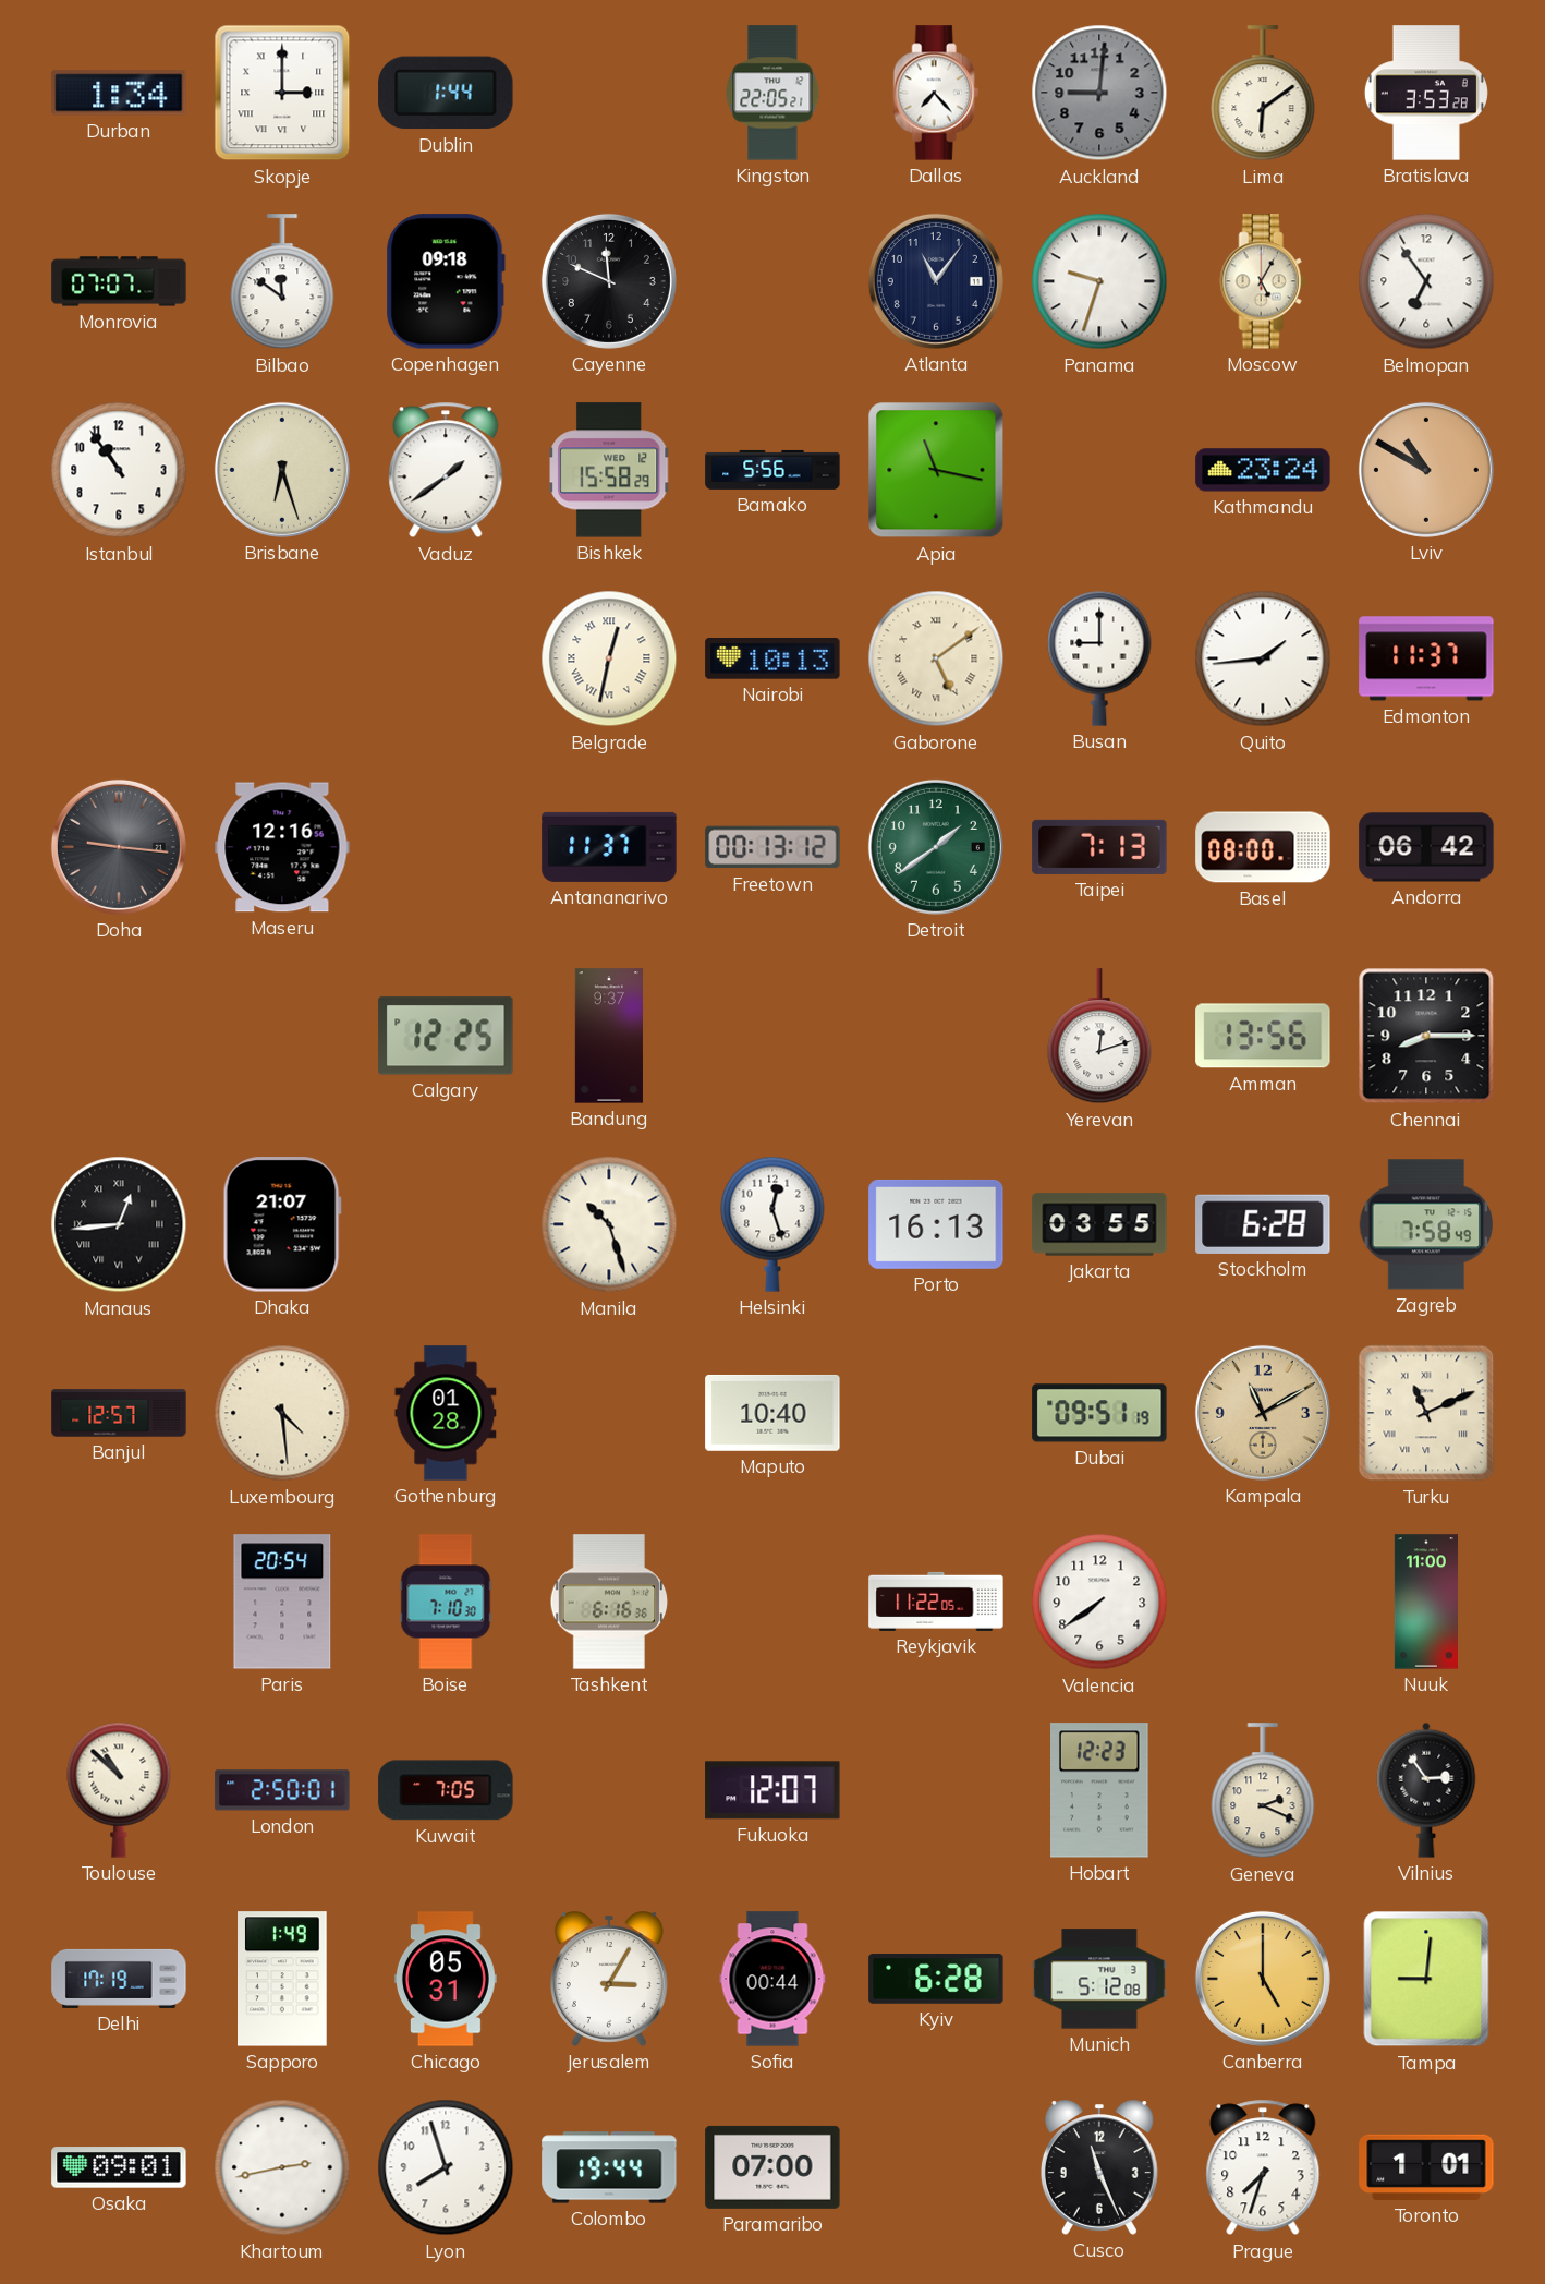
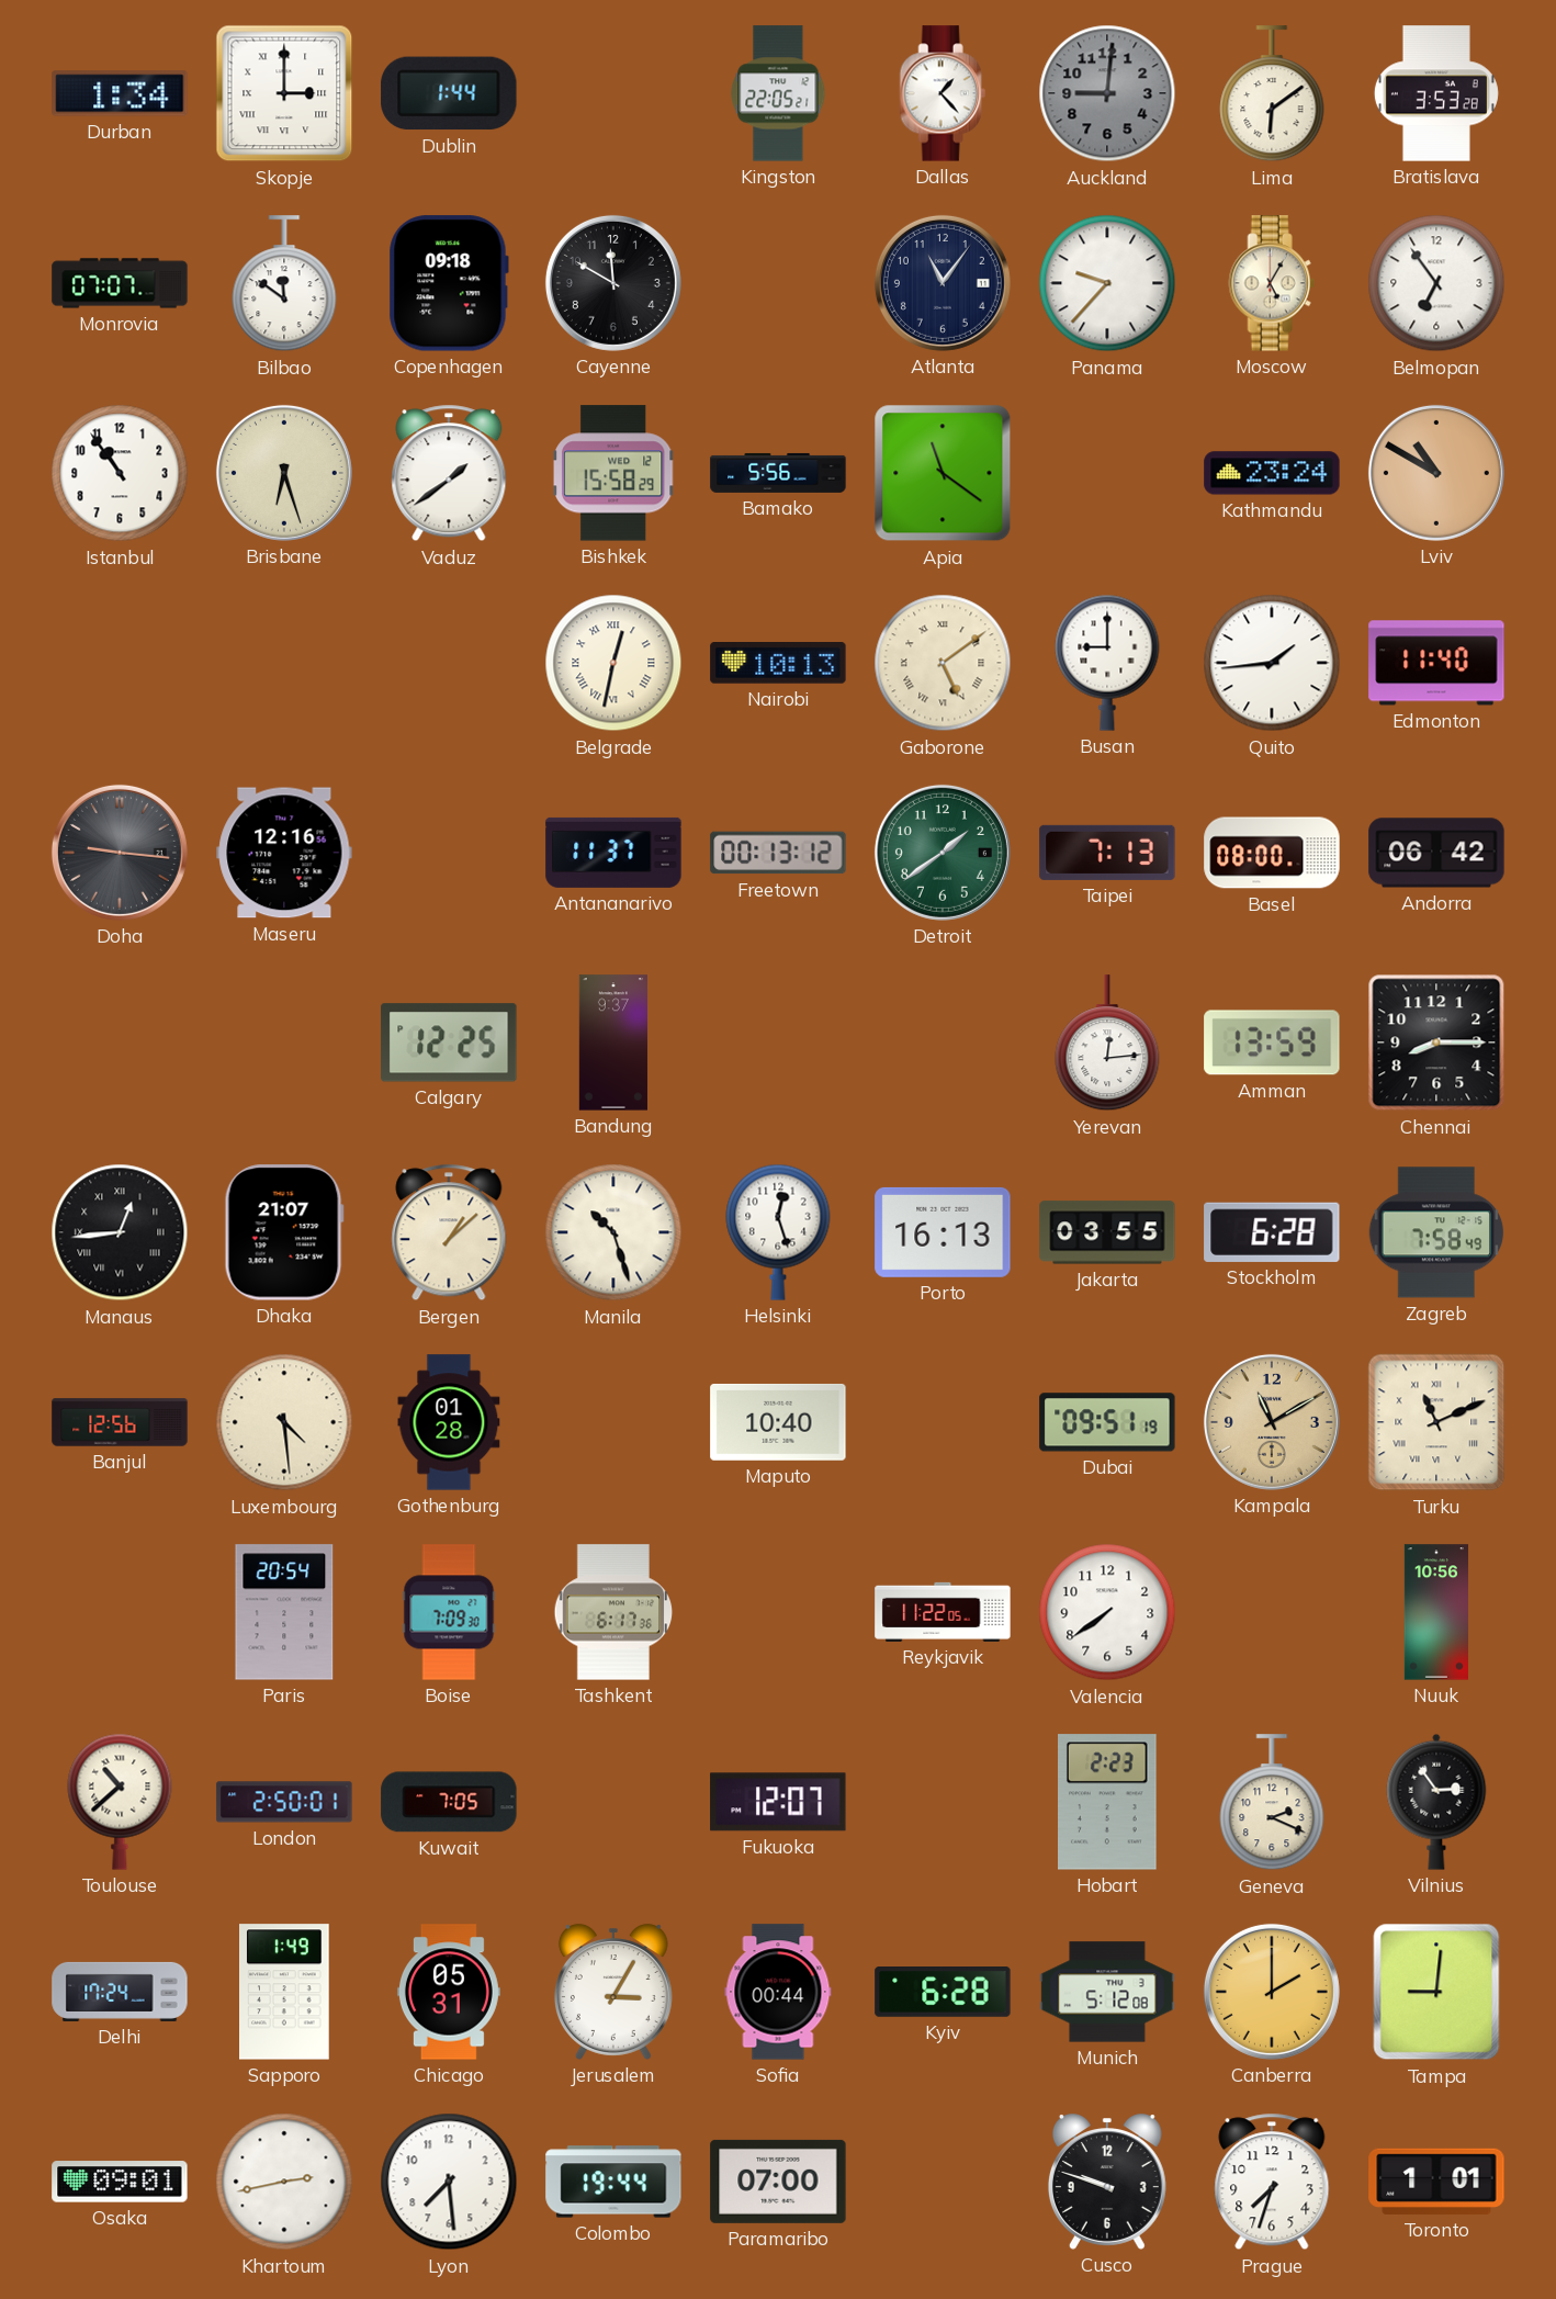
Dallas: 7:23 -> 1:23 (943, 93)
Cayenne: 11:49 -> 11:50 (613, 283)
Panama: 9:33 -> 9:37 (1107, 283)
Apia: 11:17 -> 11:21 (943, 473)
Edmonton: 11:37 -> 11:40 (1436, 663)
Yerevan: 12:12 -> 12:14 (1107, 1044)
Amman: 13:56 -> 13:59 (1272, 1043)
Bergen: none -> 1:08 (449, 1232)
Banjul: 12:57 -> 12:56 (120, 1422)
Boise: 7:10 -> 7:09 (449, 1612)
Tashkent: 6:16 -> 6:17 (613, 1612)
Nuuk: 11:00 -> 10:56 (1436, 1612)
Toulouse: 10:52 -> 10:38 (120, 1802)
Hobart: 12:23 -> 2:23 (1108, 1802)
Delhi: 17:19 -> 17:24 (120, 1992)
Canberra: 5:00 -> 2:00 (1272, 1992)
Lyon: 7:57 -> 7:29 (449, 2182)
Cusco: 11:26 -> 9:48 (1107, 2182)
